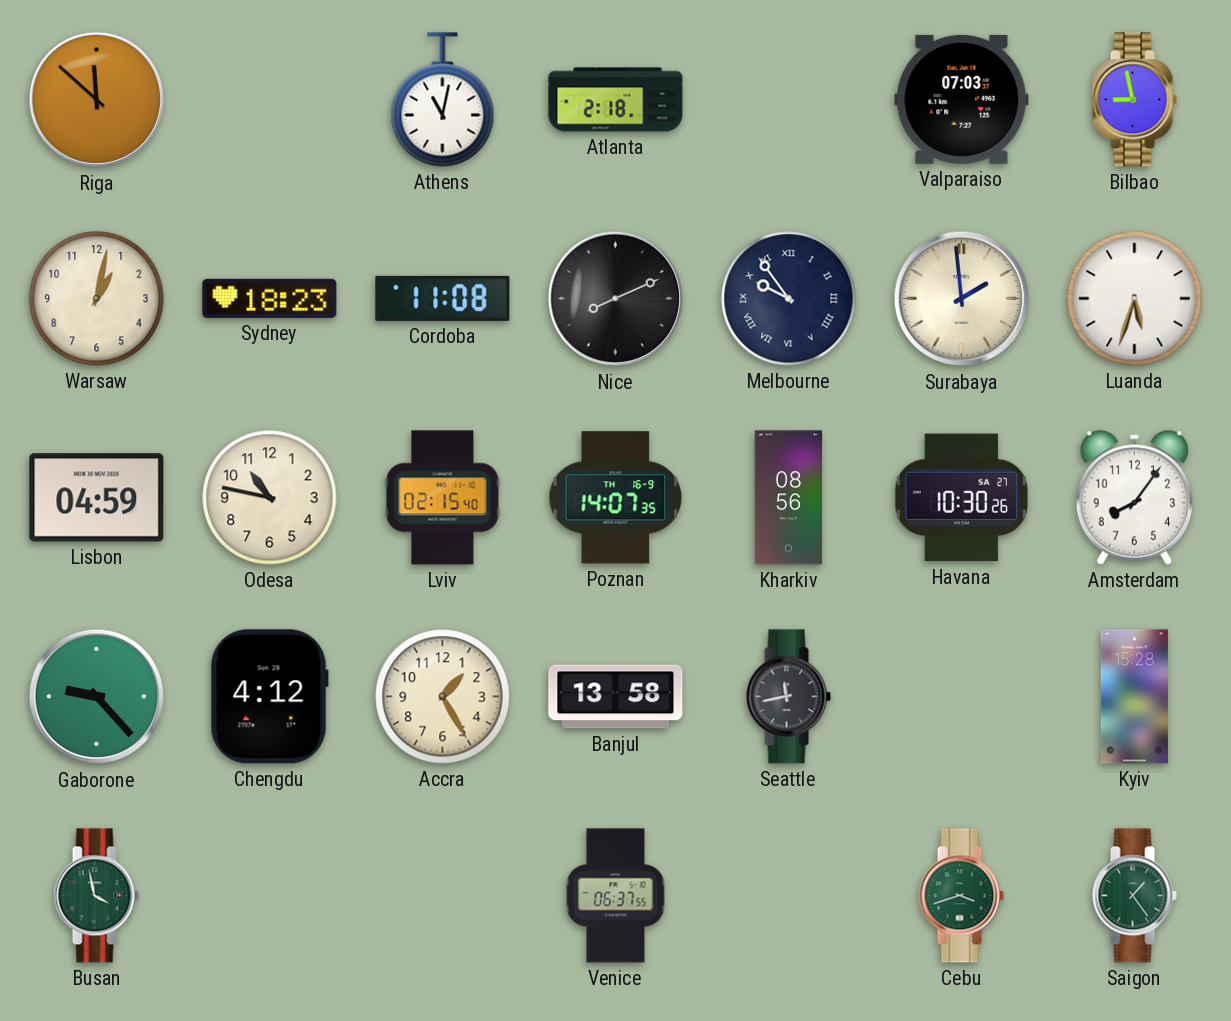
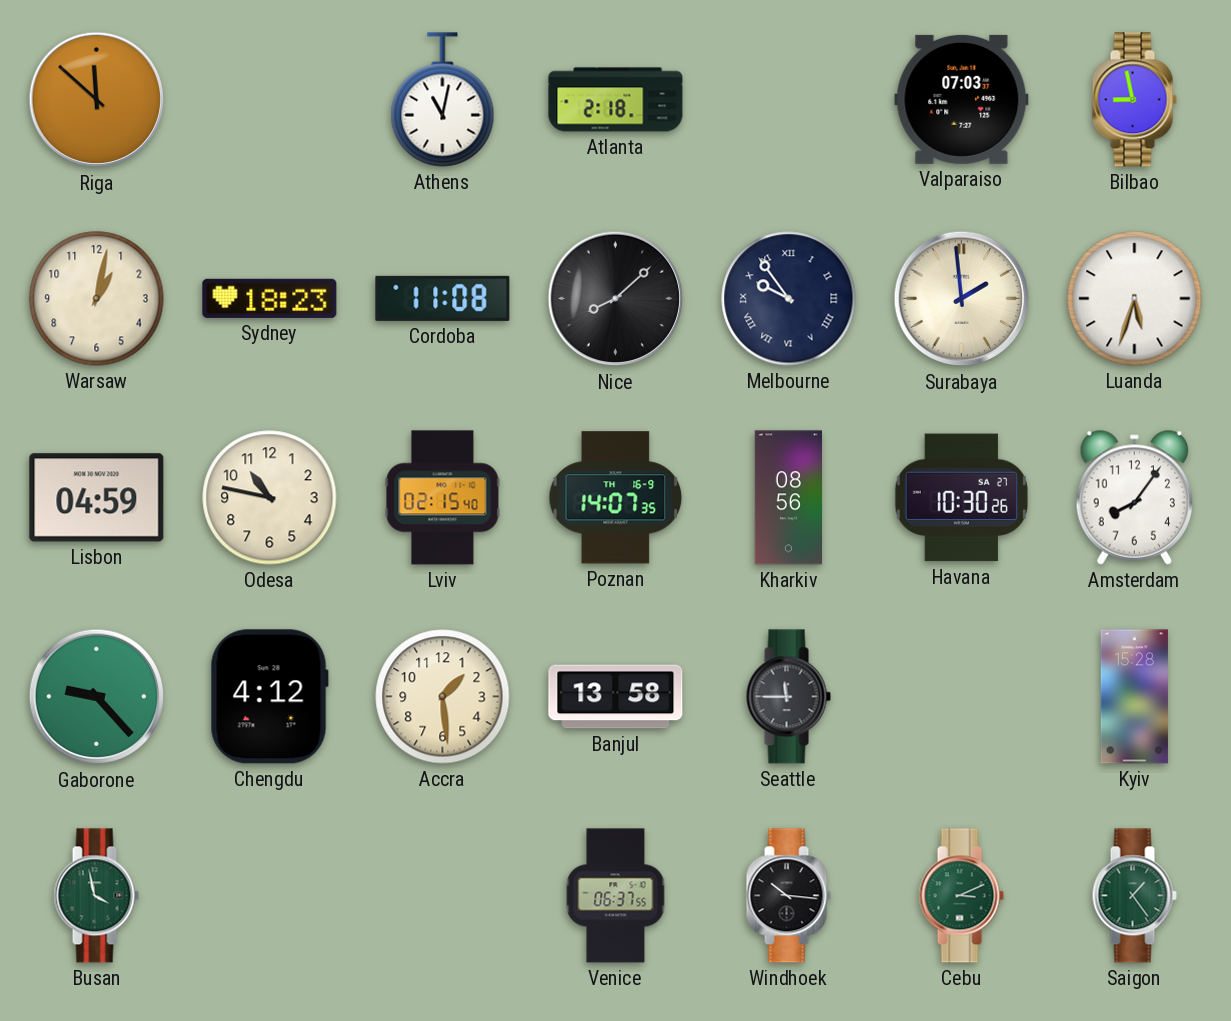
Nice: 8:11 -> 8:08 (616, 299)
Accra: 1:25 -> 1:29 (443, 697)
Seattle: 11:43 -> 11:45 (788, 697)
Windhoek: none -> 10:16 (788, 896)
Cebu: 3:42 -> 3:11 (961, 896)
